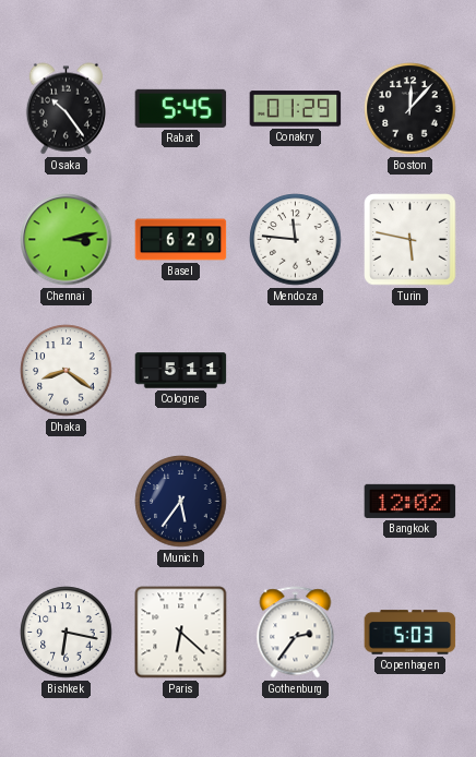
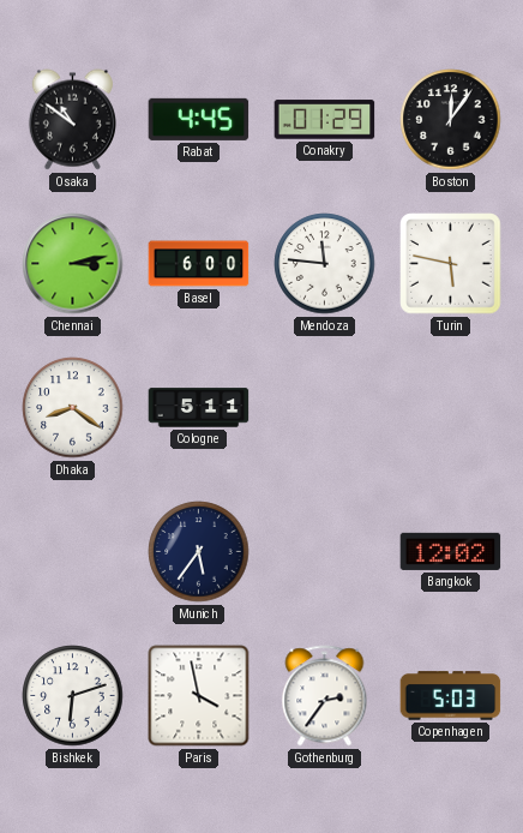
Osaka: 10:24 -> 10:51 (72, 120)
Rabat: 5:45 -> 4:45 (199, 119)
Boston: 12:07 -> 12:06 (451, 120)
Basel: 6:29 -> 6:00 (199, 264)
Bishkek: 6:17 -> 6:12 (73, 696)
Paris: 6:22 -> 3:58 (199, 696)
